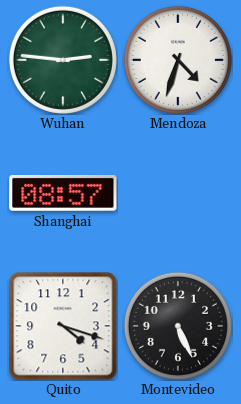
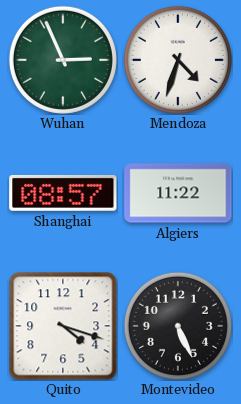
Wuhan: 2:46 -> 2:56 (63, 60)
Algiers: none -> 11:22 (178, 193)
